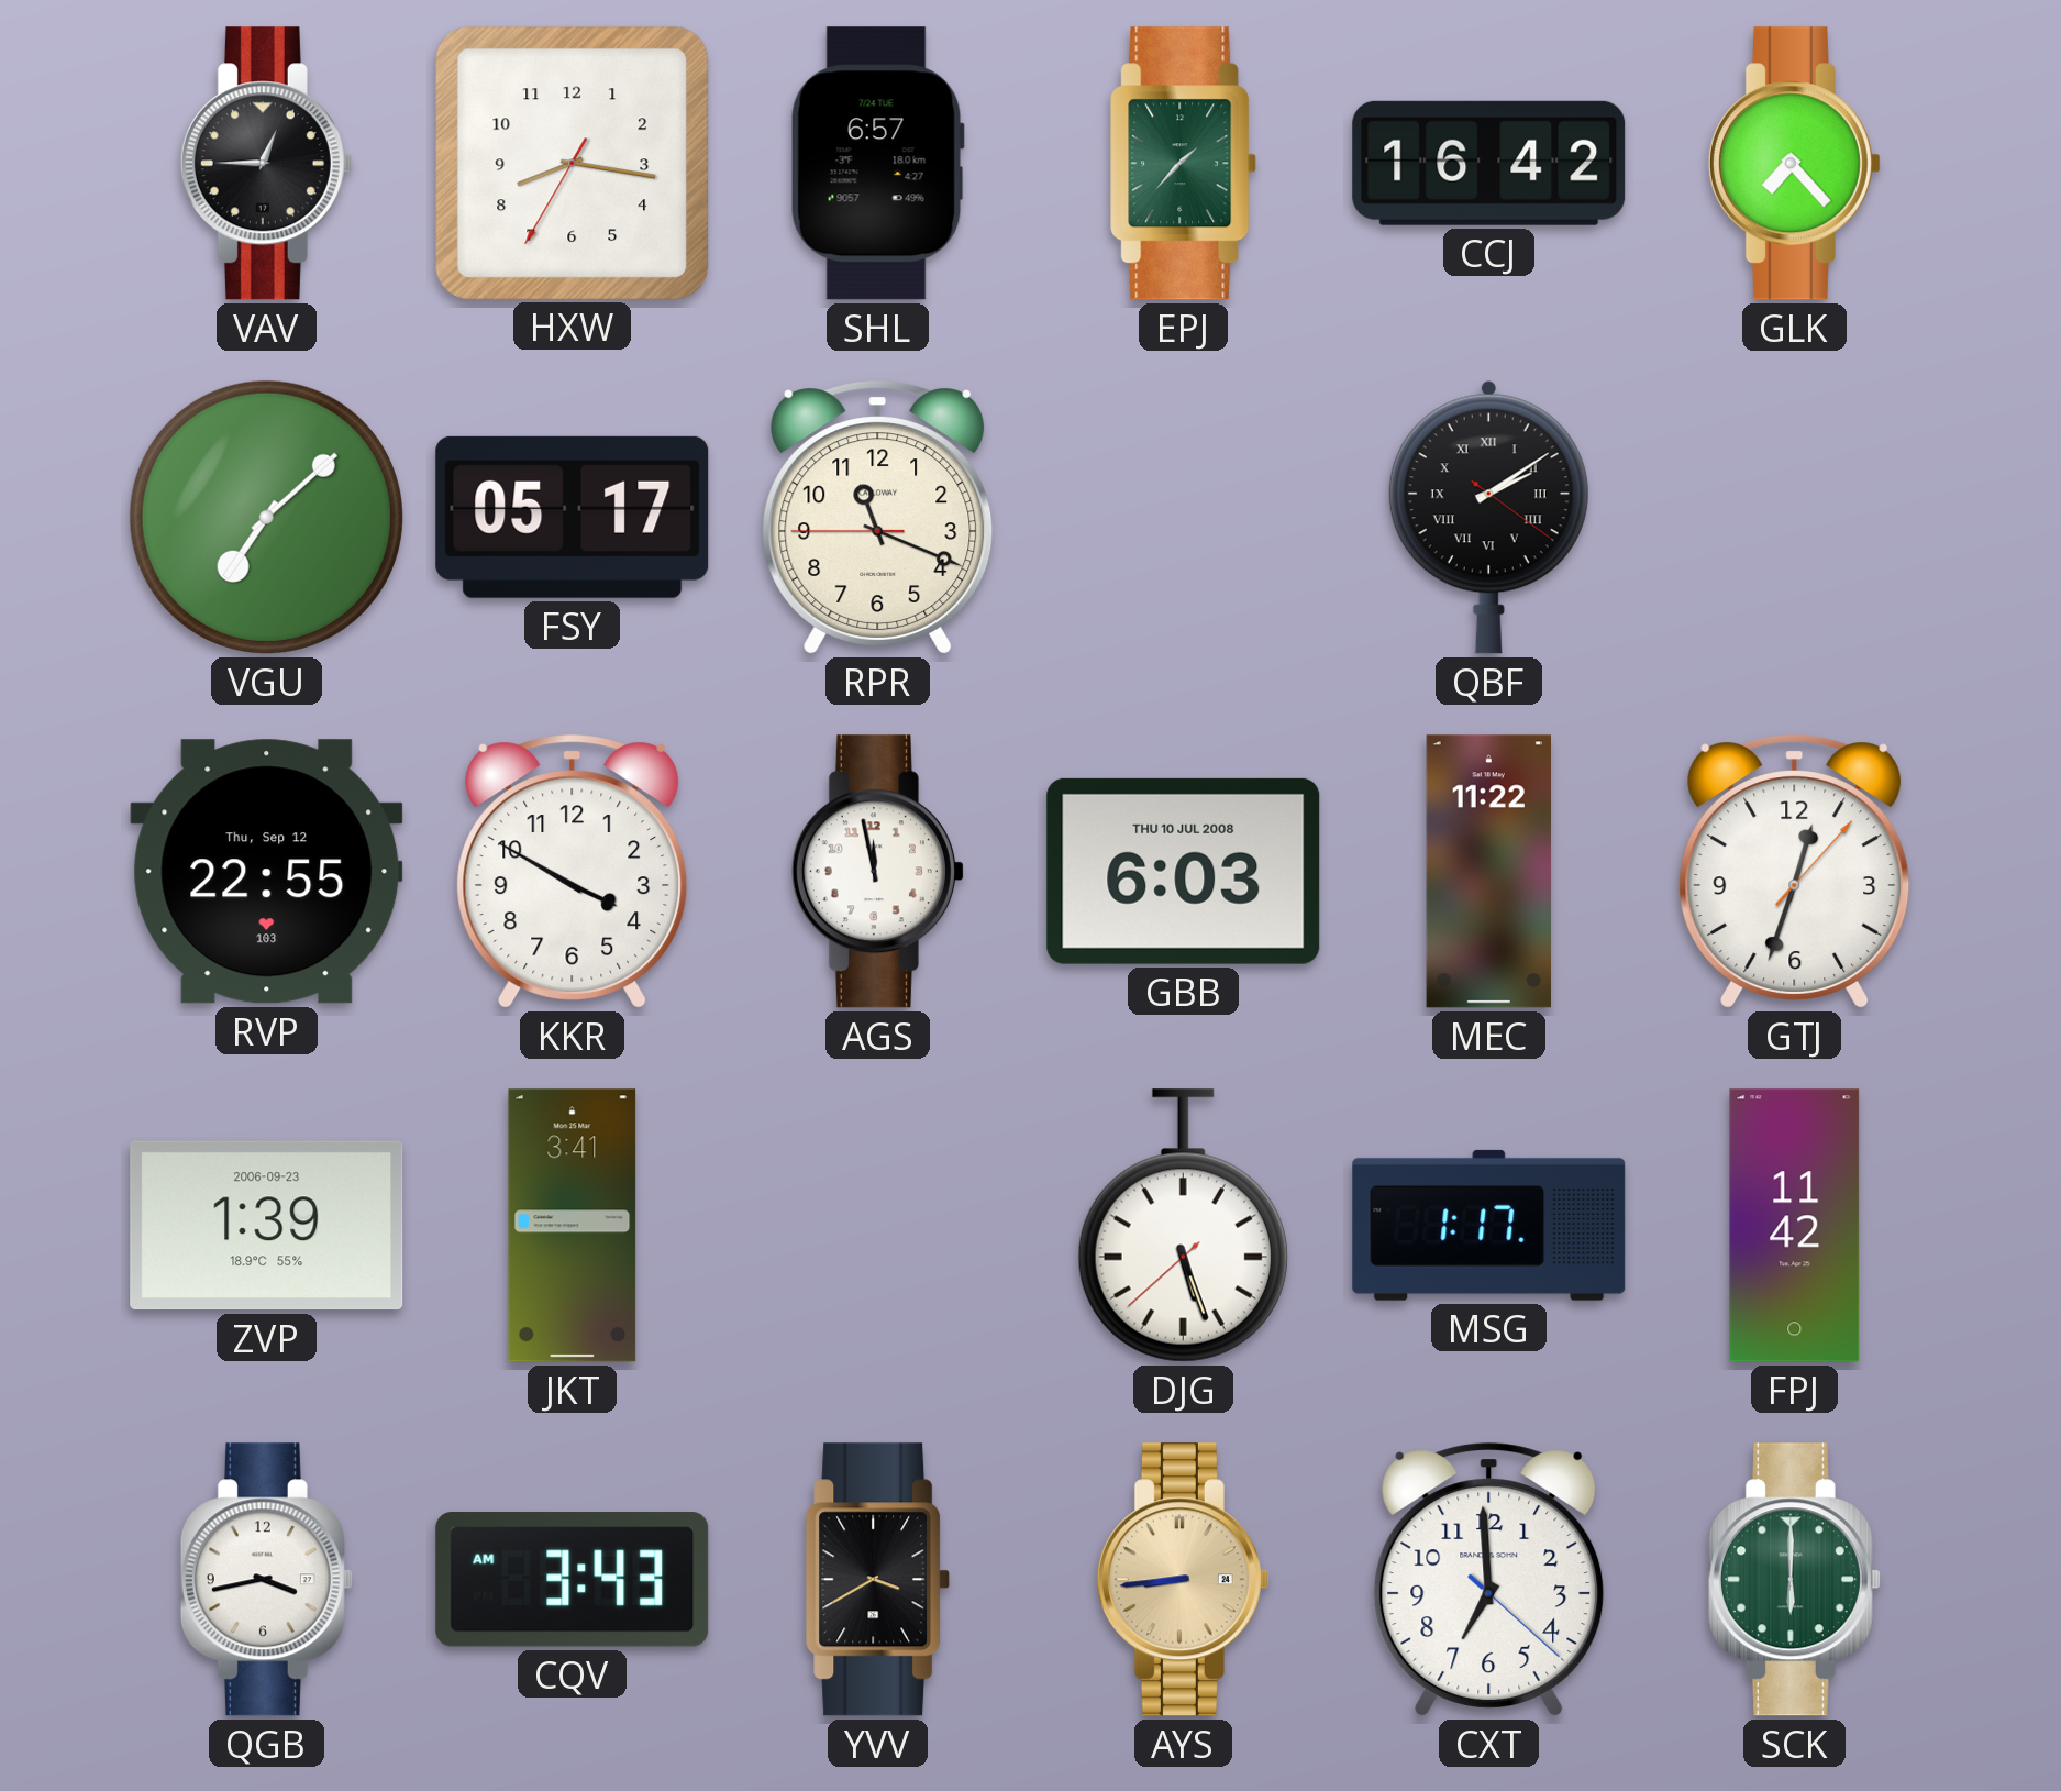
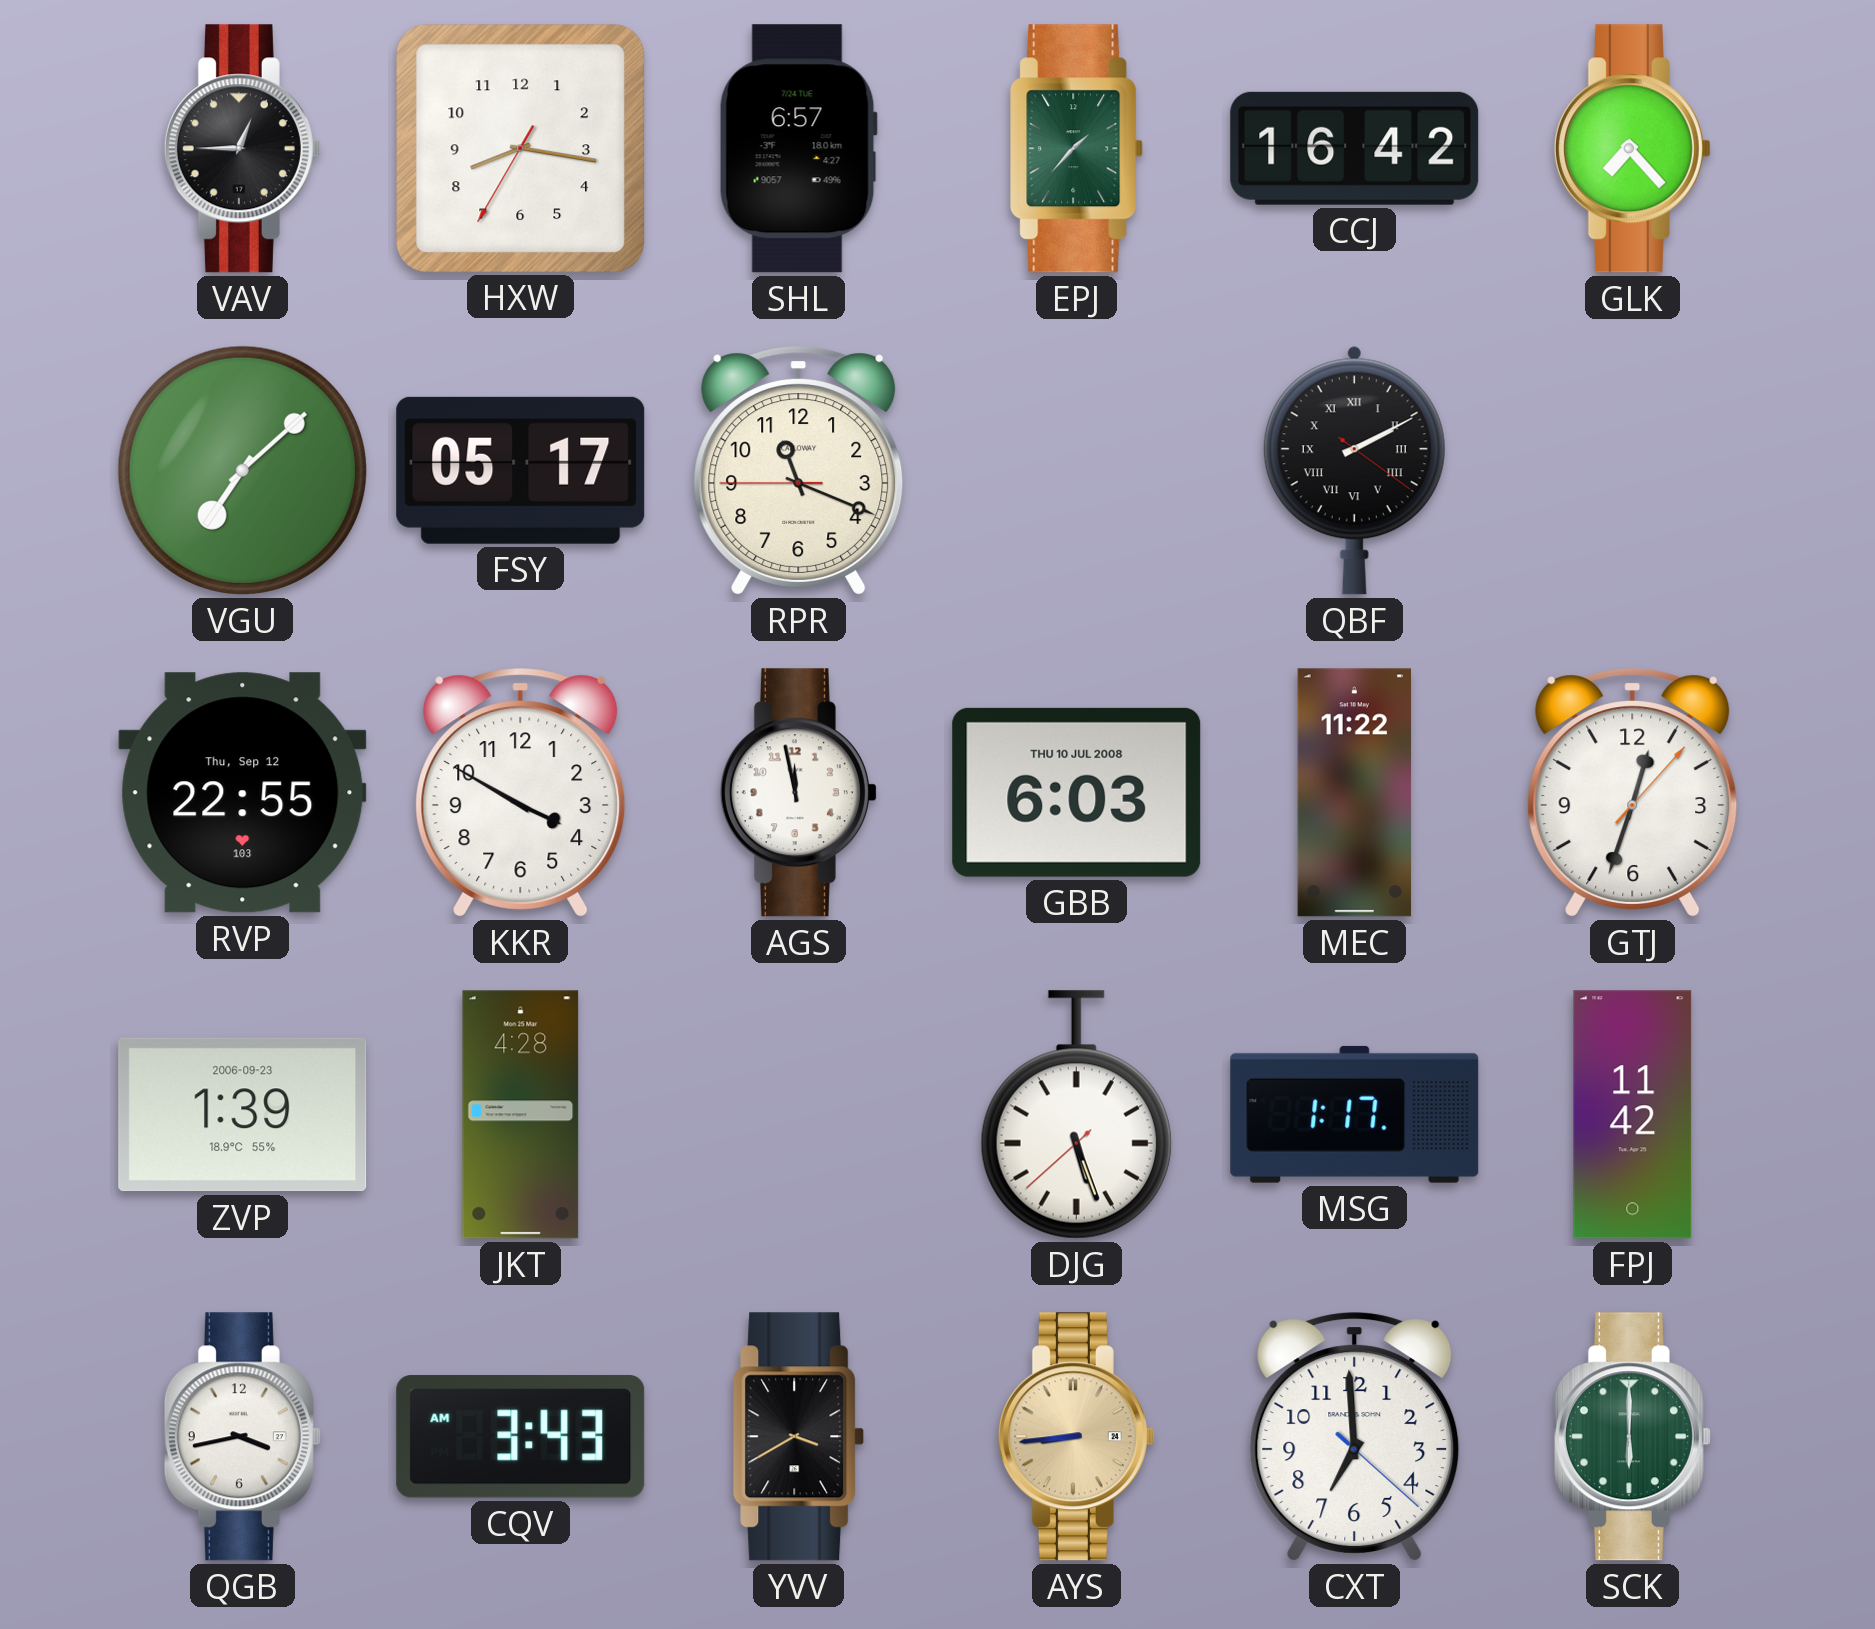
QBF: 2:09 -> 2:10 (1354, 470)
JKT: 3:41 -> 4:28 (521, 1115)
